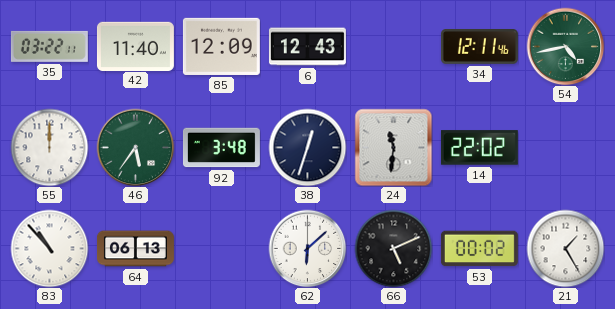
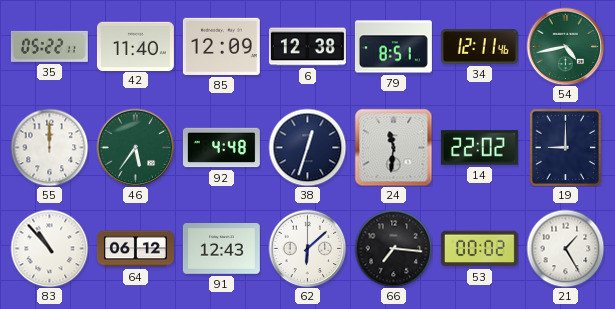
35: 03:22 -> 05:22 (49, 46)
6: 12:43 -> 12:38 (307, 47)
79: none -> 8:51 (393, 47)
92: 3:48 -> 4:48 (221, 148)
19: none -> 9:00 (565, 147)
64: 06:13 -> 06:12 (135, 249)
91: none -> 12:43 (221, 249)
66: 5:11 -> 7:16 (393, 248)
